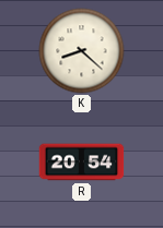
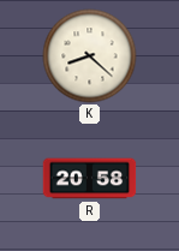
R: 20:54 -> 20:58 (90, 179)
